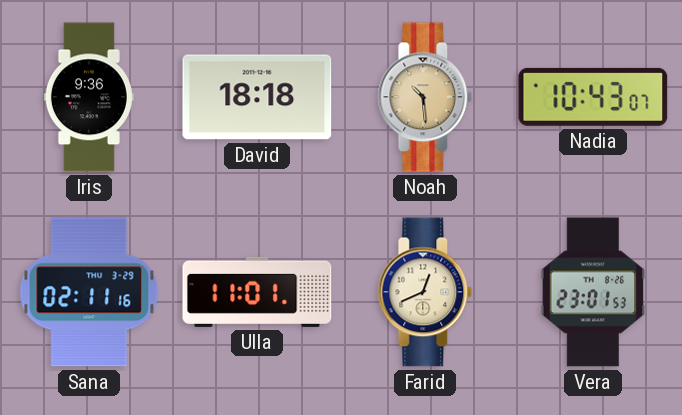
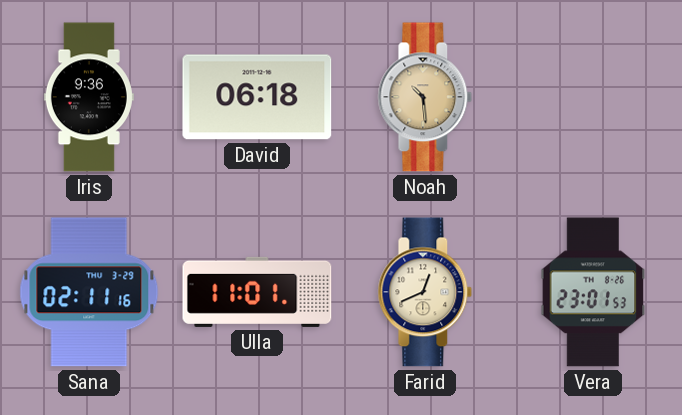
David: 18:18 -> 06:18 (257, 97)
Nadia: 10:43 -> none (593, 97)
